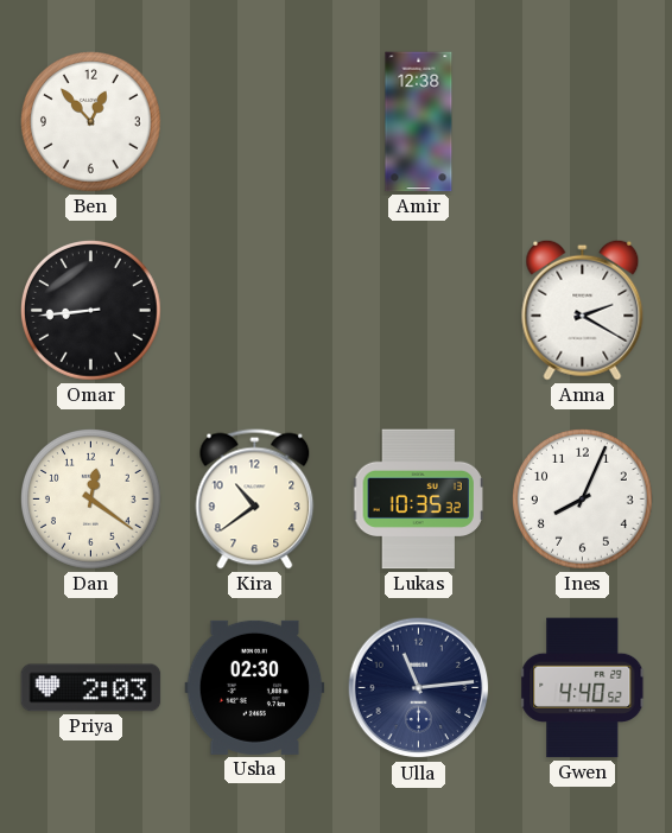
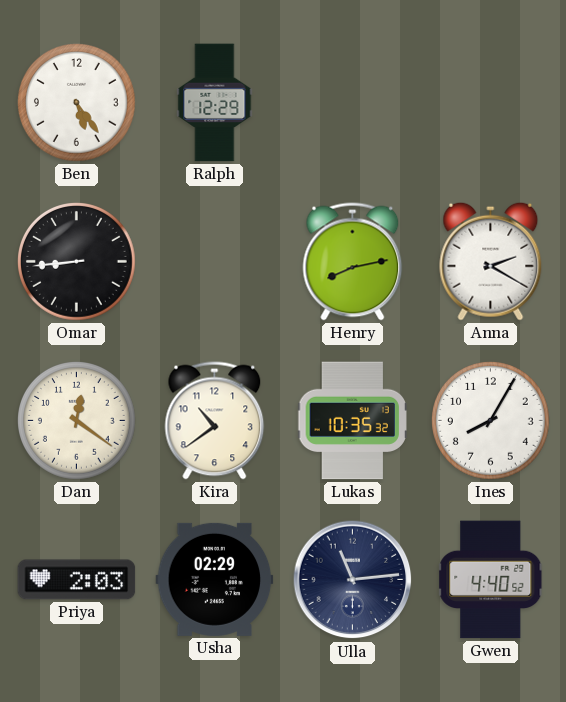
Ben: 12:53 -> 5:24 (77, 103)
Ralph: none -> 12:29 (215, 103)
Amir: 12:38 -> none (419, 122)
Henry: none -> 8:13 (353, 262)
Ines: 8:04 -> 8:05 (491, 421)
Usha: 02:30 -> 02:29 (215, 579)
